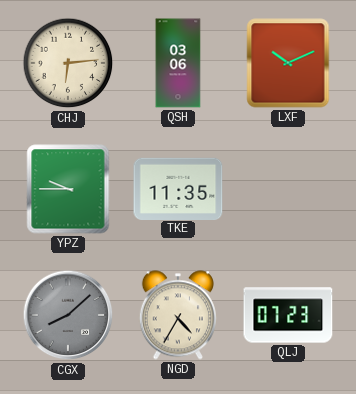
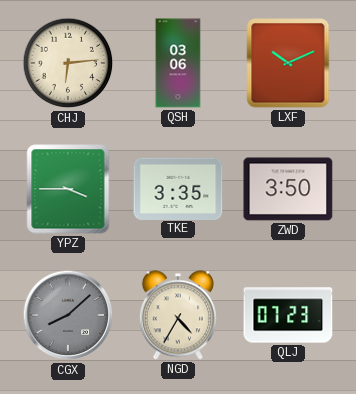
YPZ: 9:45 -> 3:45 (68, 189)
TKE: 11:35 -> 3:35 (178, 188)
ZWD: none -> 3:50 (288, 189)
